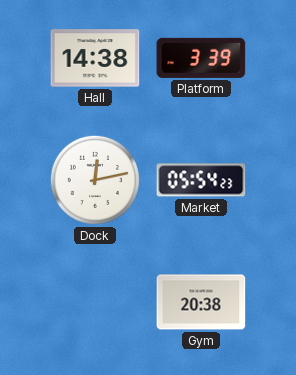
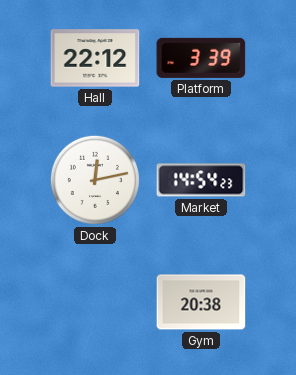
Hall: 14:38 -> 22:12 (95, 58)
Market: 05:54 -> 14:54 (201, 180)
